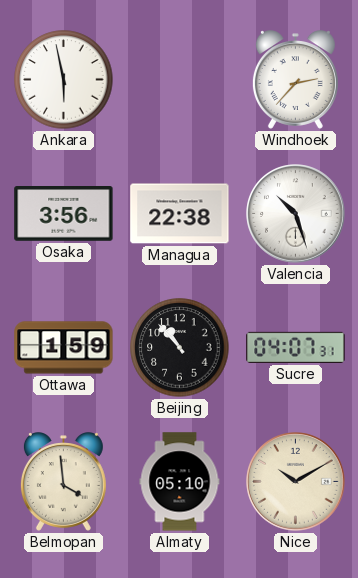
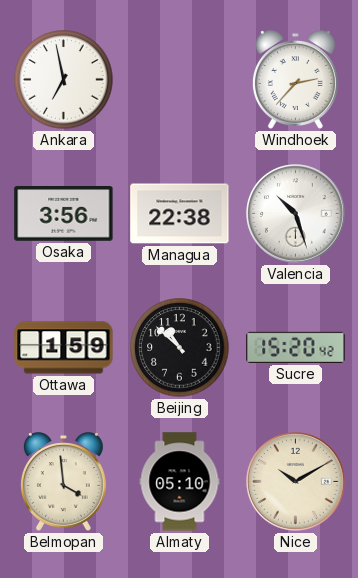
Ankara: 5:58 -> 6:58 (64, 80)
Beijing: 10:53 -> 10:52 (180, 348)
Sucre: 04:07 -> 15:20 (296, 347)
